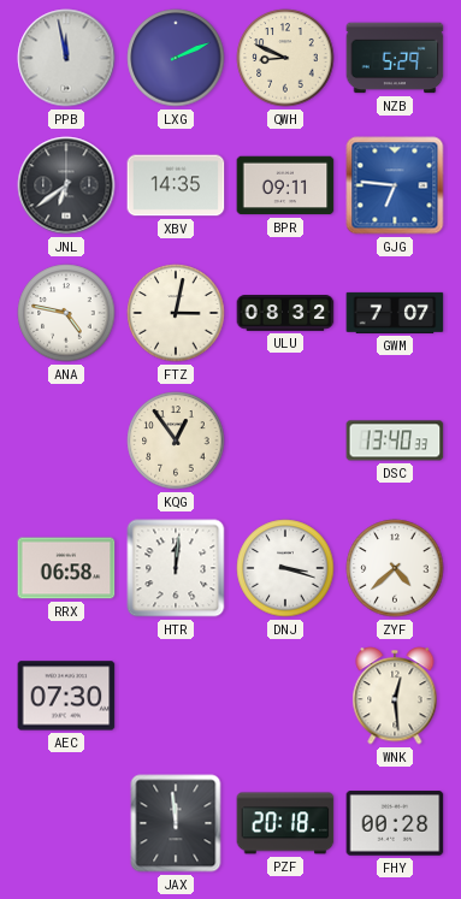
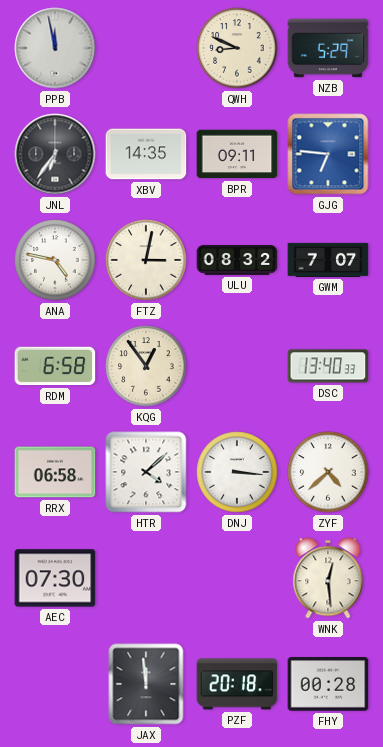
LXG: 2:11 -> none (176, 58)
JNL: 6:39 -> 6:36 (55, 154)
RDM: none -> 6:58 (55, 366)
HTR: 12:01 -> 4:08 (146, 472)
DNJ: 3:18 -> 3:16 (237, 472)
